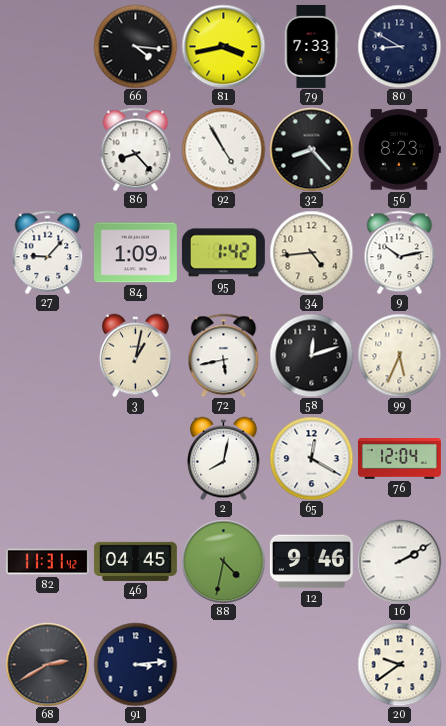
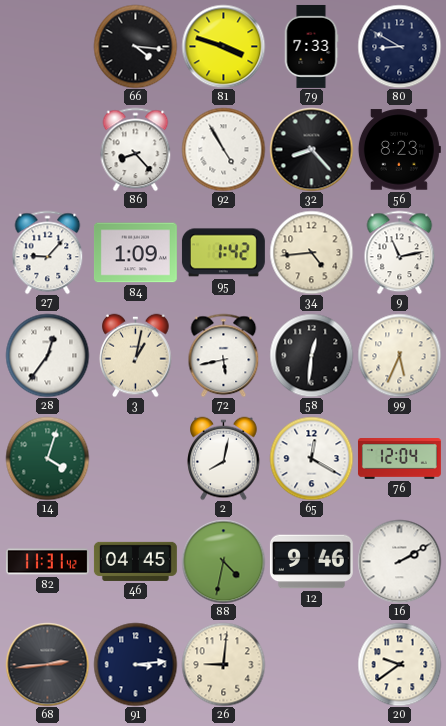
81: 3:43 -> 3:48 (223, 46)
9: 10:13 -> 11:13 (400, 252)
28: none -> 12:36 (47, 355)
58: 12:12 -> 12:31 (311, 355)
14: none -> 4:03 (47, 458)
68: 2:40 -> 2:44 (47, 664)
26: none -> 9:01 (223, 664)
